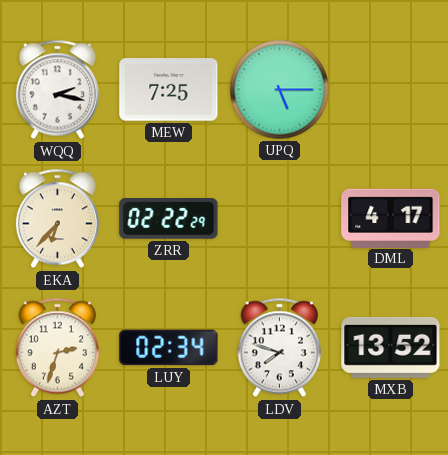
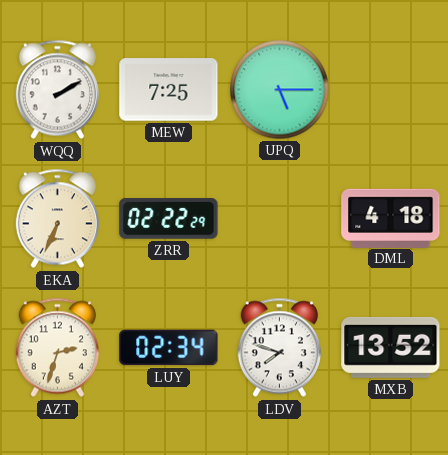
WQQ: 2:17 -> 2:10 (57, 90)
EKA: 6:37 -> 6:34 (57, 219)
DML: 4:17 -> 4:18 (391, 218)
